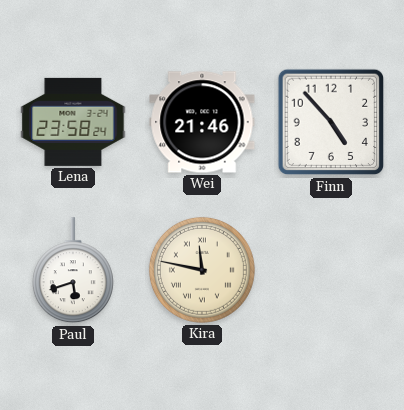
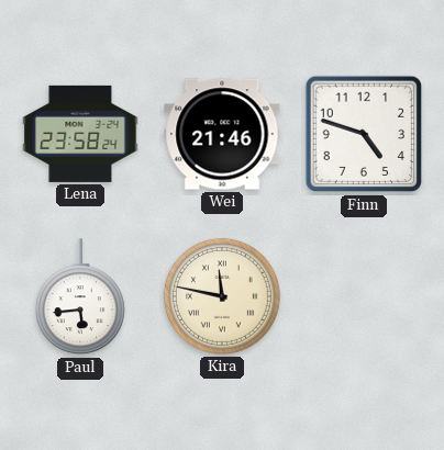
Finn: 4:53 -> 4:48 (364, 134)
Paul: 5:42 -> 5:44 (80, 297)
